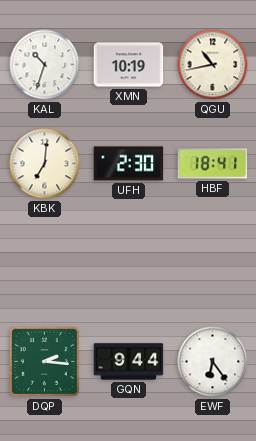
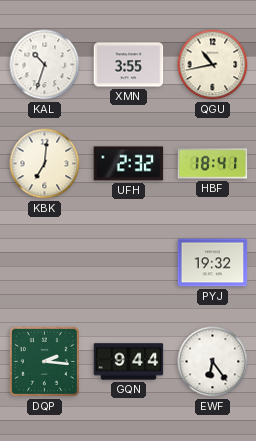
XMN: 10:19 -> 3:55 (129, 65)
UFH: 2:30 -> 2:32 (129, 164)
PYJ: none -> 19:32 (213, 263)
